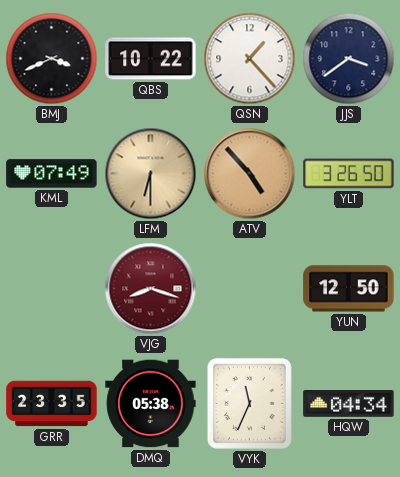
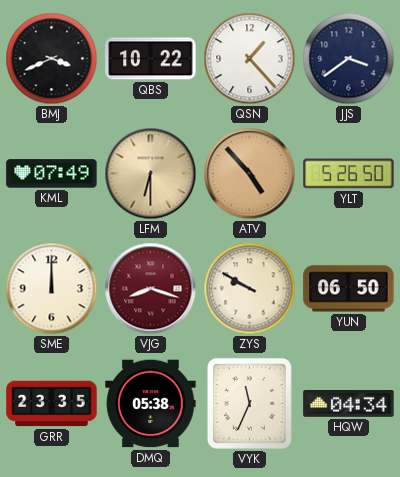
YLT: 3:26 -> 5:26 (349, 174)
SME: none -> 12:00 (52, 289)
ZYS: none -> 9:50 (250, 289)
YUN: 12:50 -> 06:50 (349, 289)
